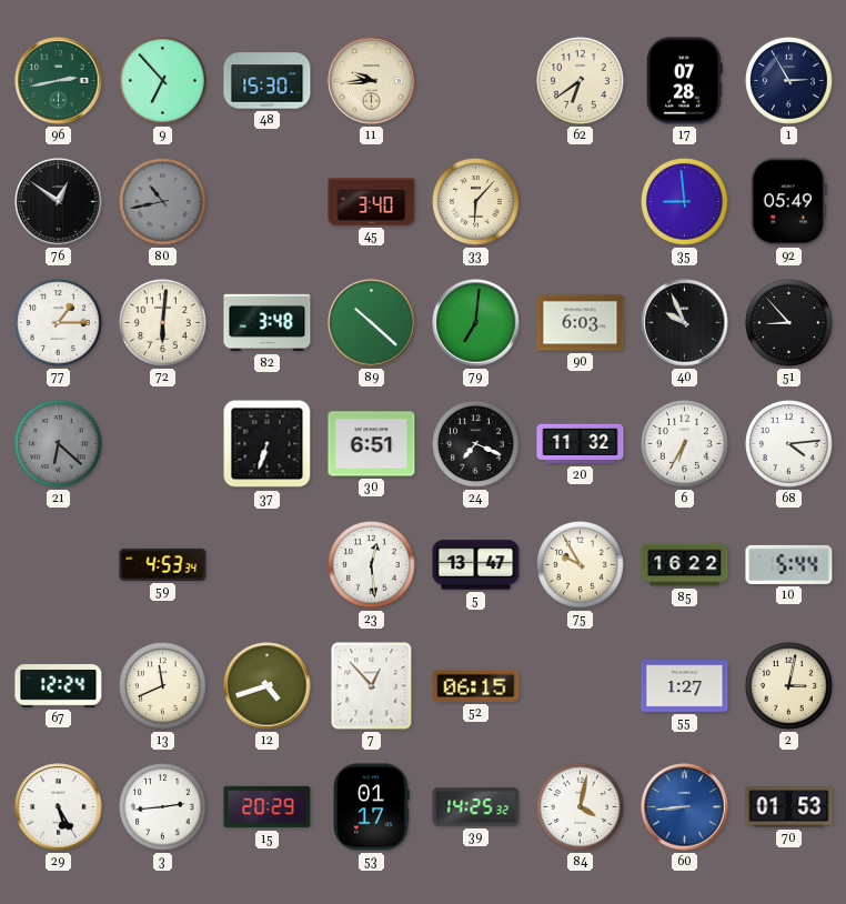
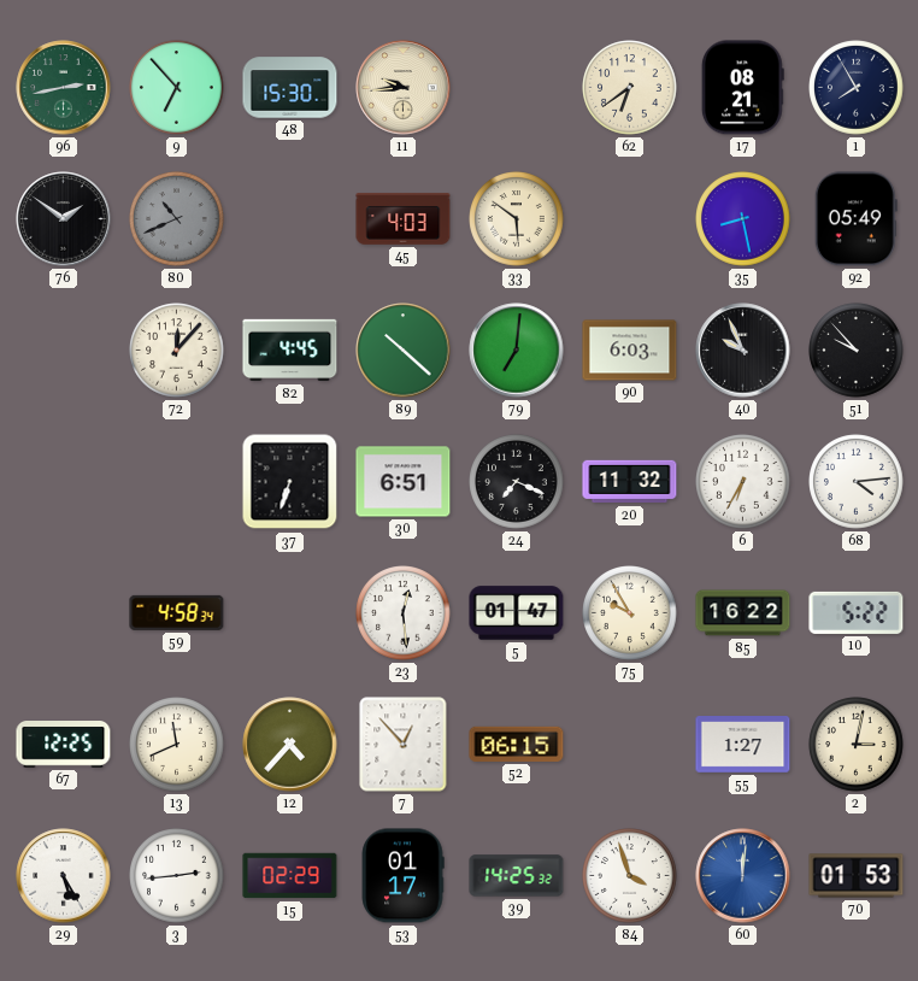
17: 07:28 -> 08:21 (742, 88)
1: 2:55 -> 7:55 (857, 88)
76: 12:51 -> 1:51 (64, 219)
80: 10:43 -> 10:41 (177, 219)
45: 3:40 -> 4:03 (404, 219)
33: 6:07 -> 5:51 (517, 219)
35: 8:59 -> 8:28 (743, 219)
77: 1:15 -> none (59, 323)
72: 6:01 -> 12:07 (177, 351)
82: 3:48 -> 4:45 (290, 351)
51: 8:53 -> 9:53 (857, 351)
21: 6:22 -> none (59, 444)
59: 4:53 -> 4:58 (177, 612)
5: 13:47 -> 01:47 (517, 613)
10: 5:44 -> 5:22 (857, 612)
67: 12:24 -> 12:25 (64, 745)
12: 4:42 -> 4:37 (290, 745)
15: 20:29 -> 02:29 (290, 876)
84: 4:02 -> 3:57 (630, 876)
60: 8:44 -> 12:01 (743, 876)
